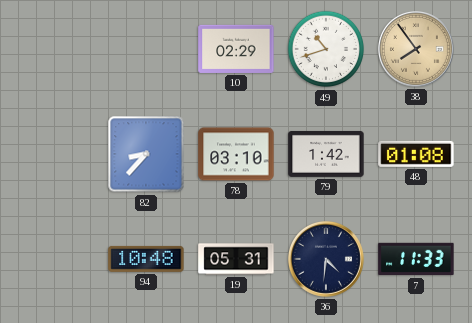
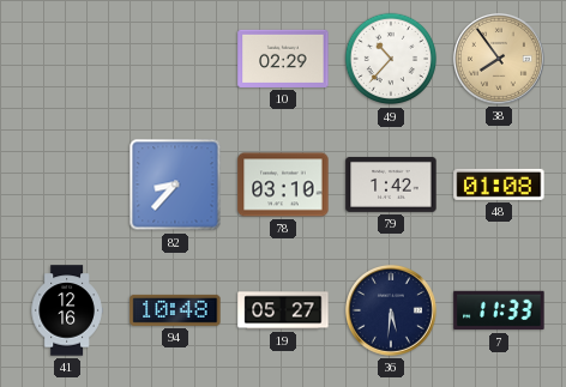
49: 10:42 -> 10:37 (391, 59)
41: none -> 12:16 (67, 310)
19: 05:31 -> 05:27 (283, 310)
36: 4:31 -> 5:31 (391, 310)
